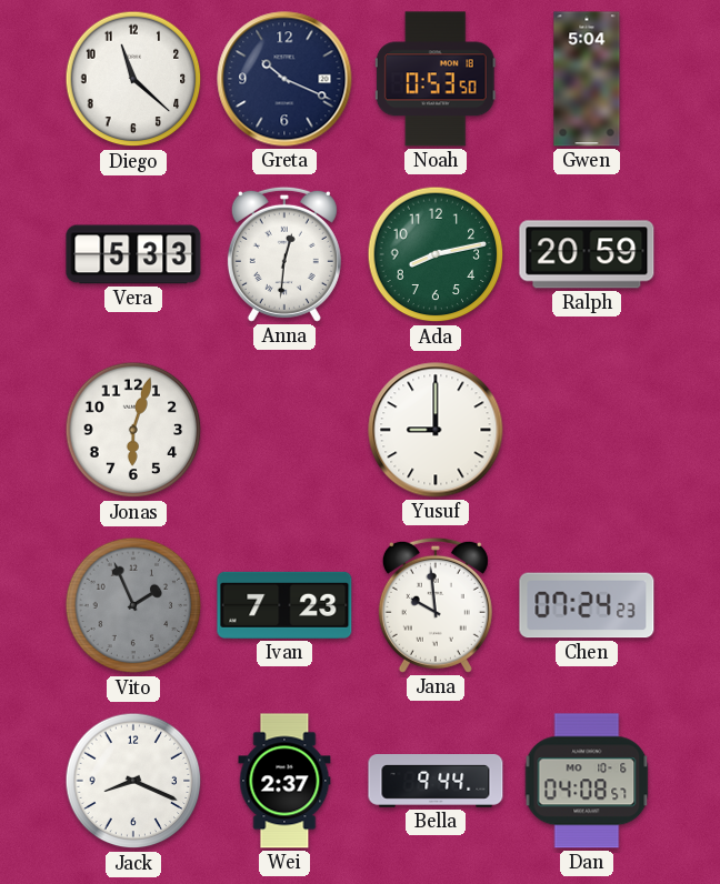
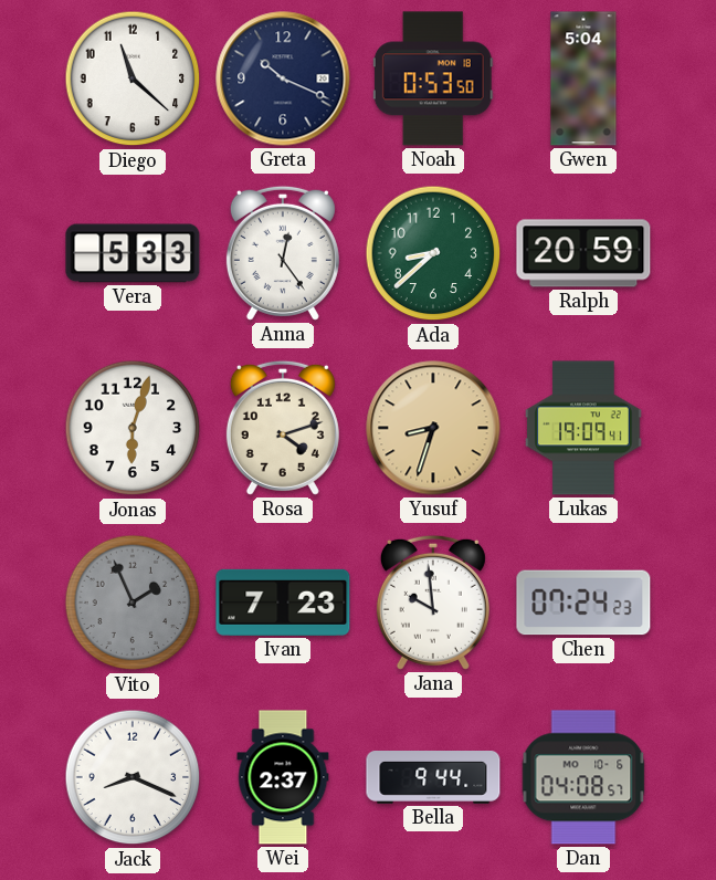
Anna: 12:31 -> 12:24 (283, 253)
Ada: 8:13 -> 8:38 (433, 253)
Rosa: none -> 4:12 (283, 428)
Yusuf: 9:00 -> 8:33 (433, 428)
Yusuf dial: white -> champagne (433, 428)
Lukas: none -> 19:09 (583, 428)
